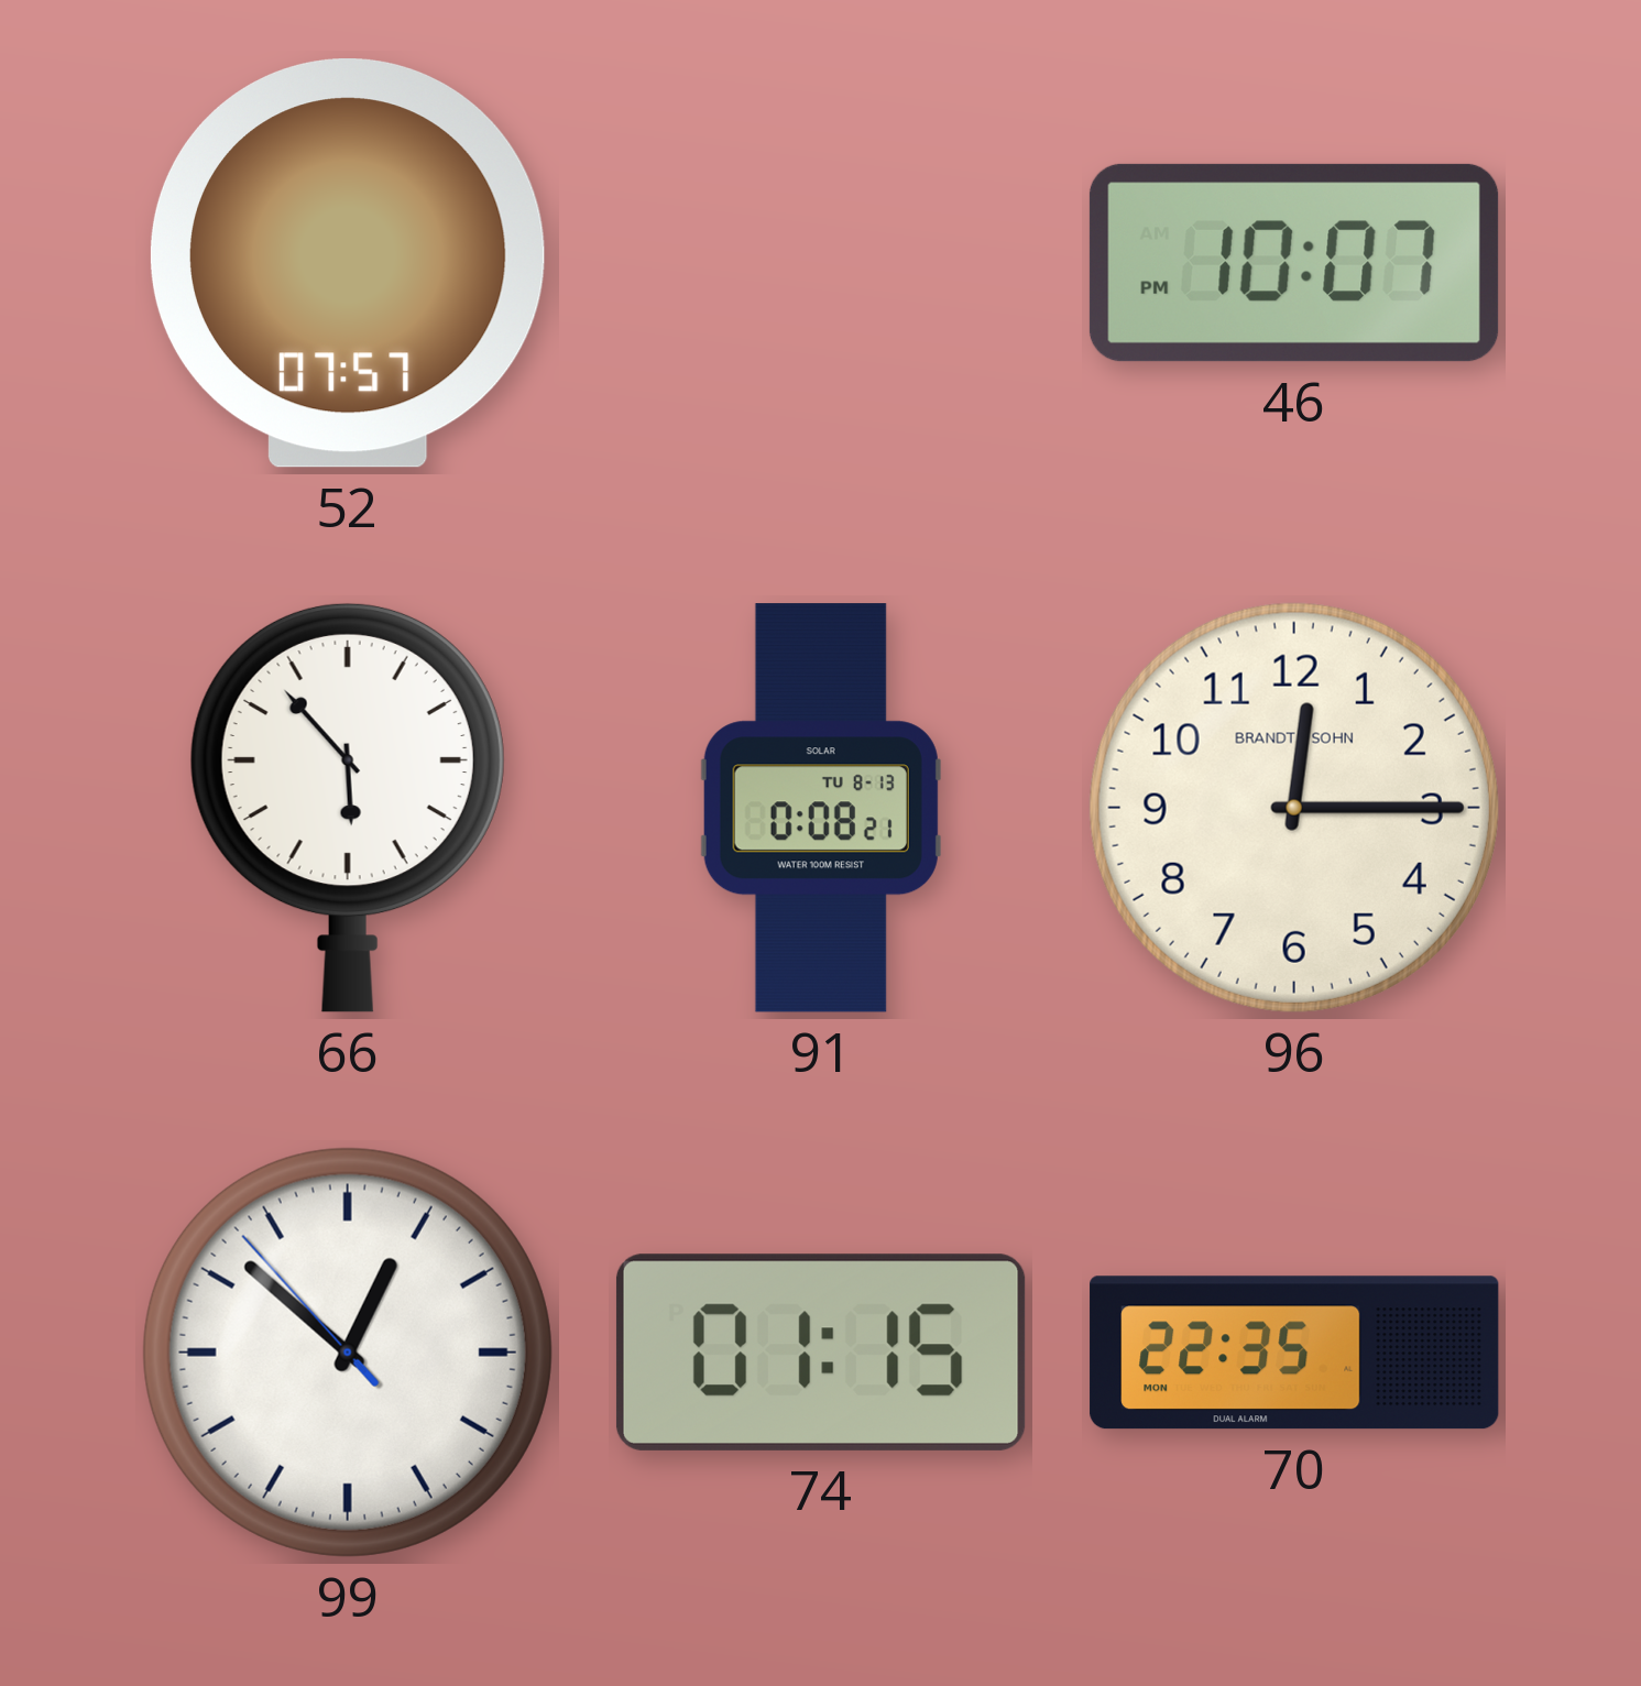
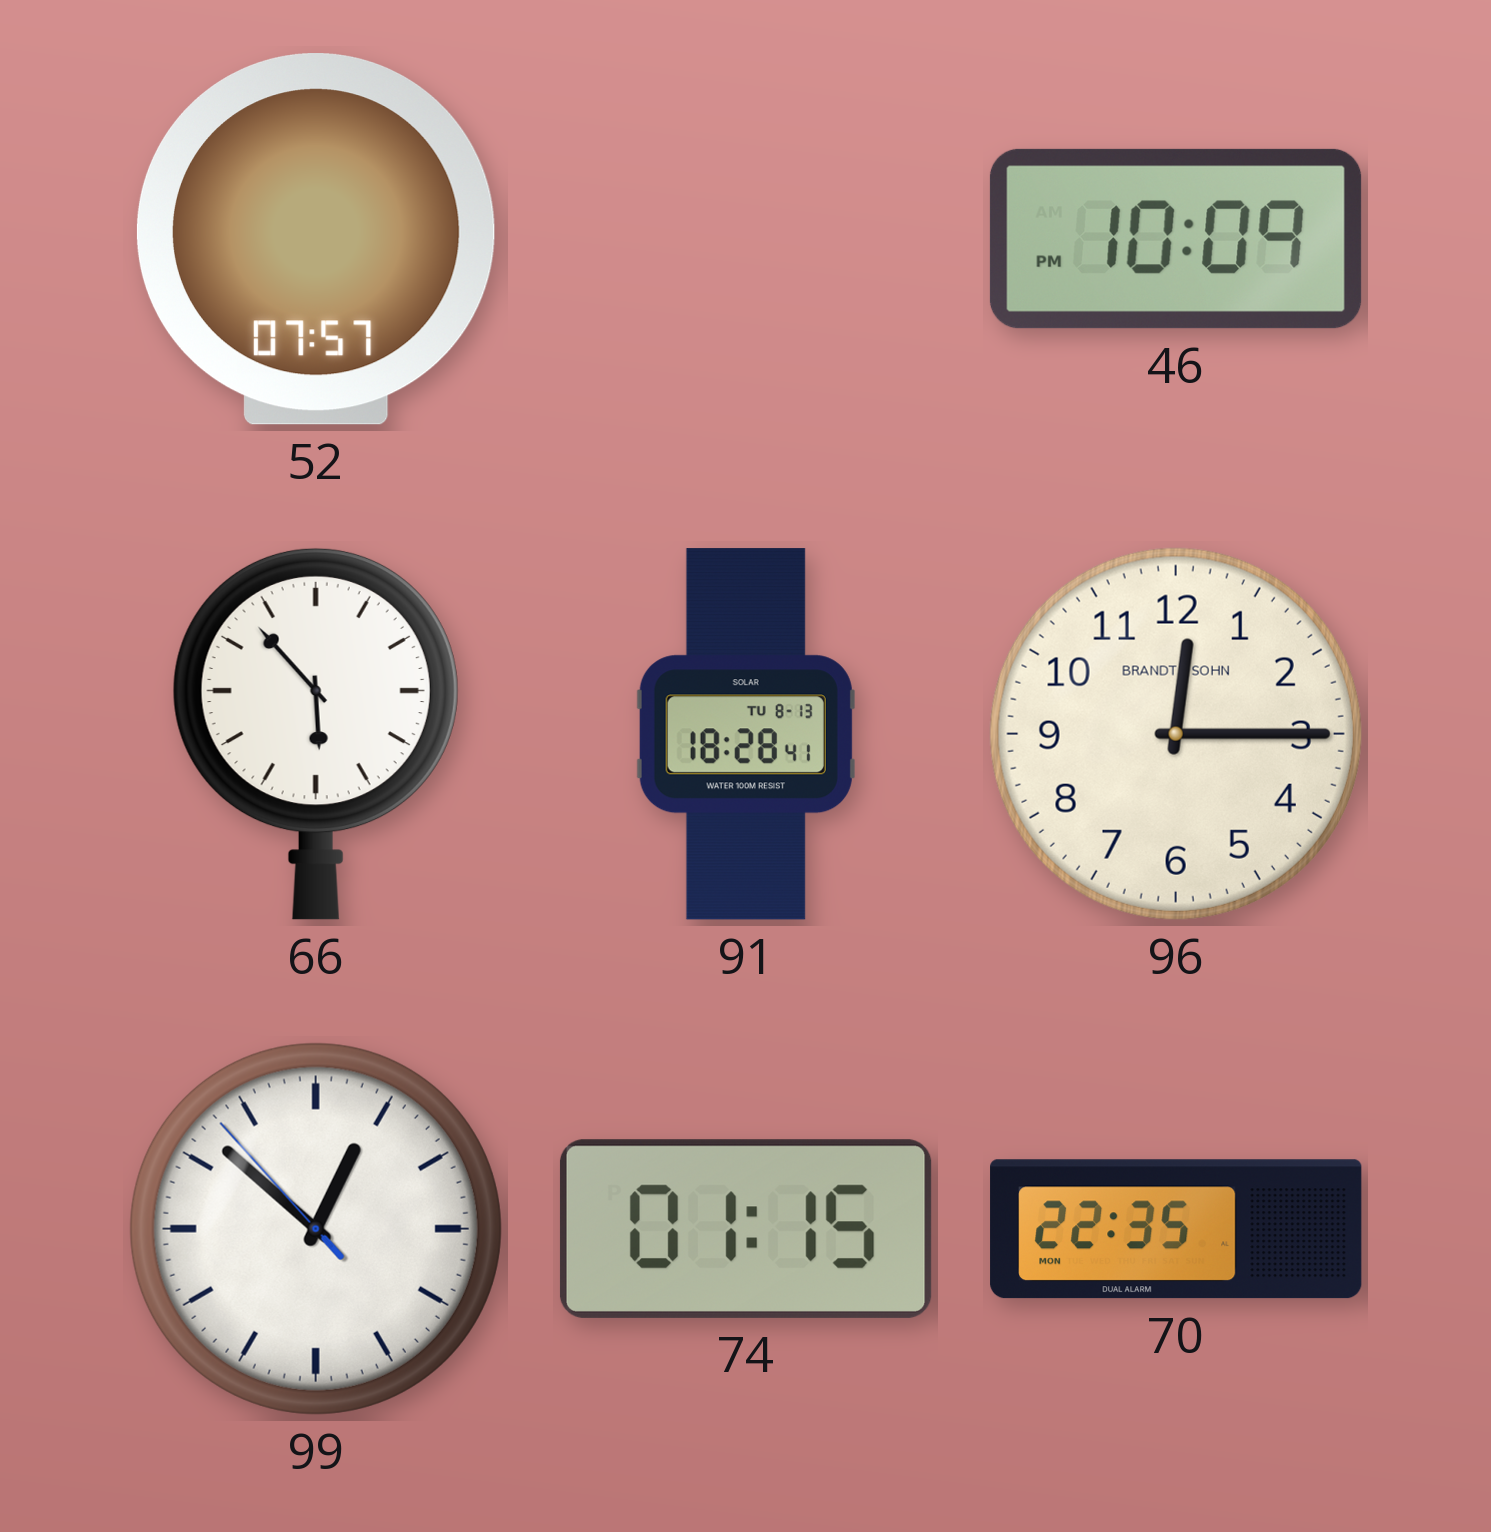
46: 10:07 -> 10:09 (1176, 239)
91: 0:08 -> 18:28 (746, 734)
